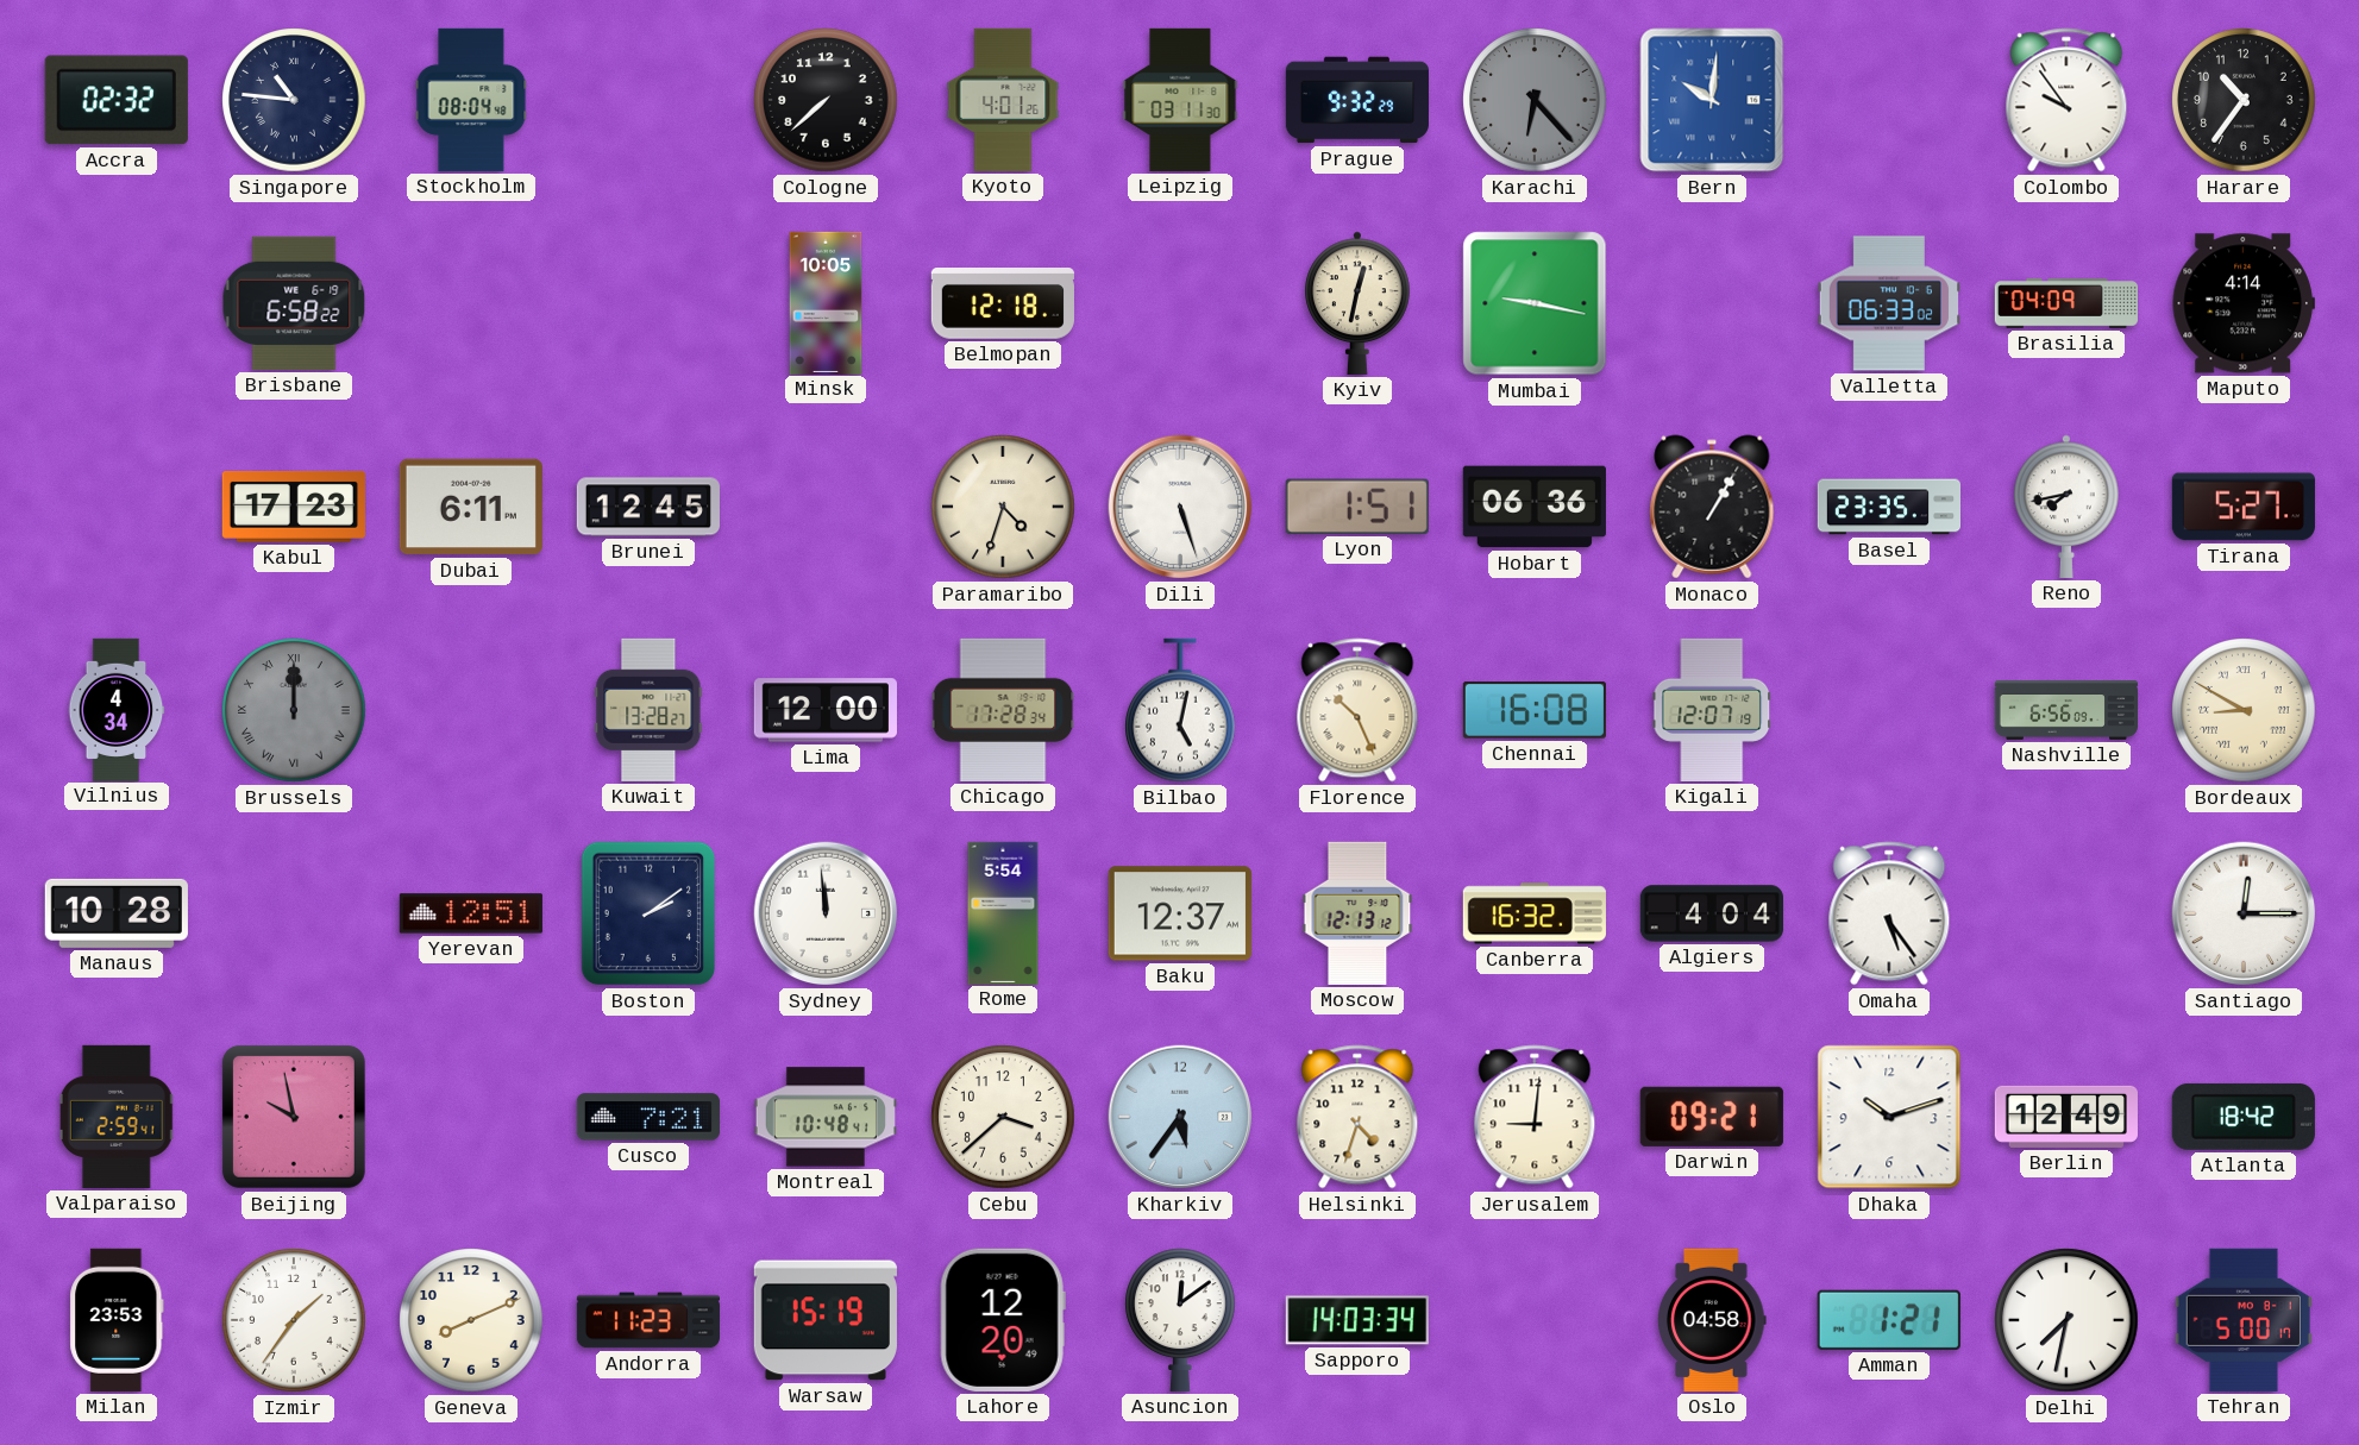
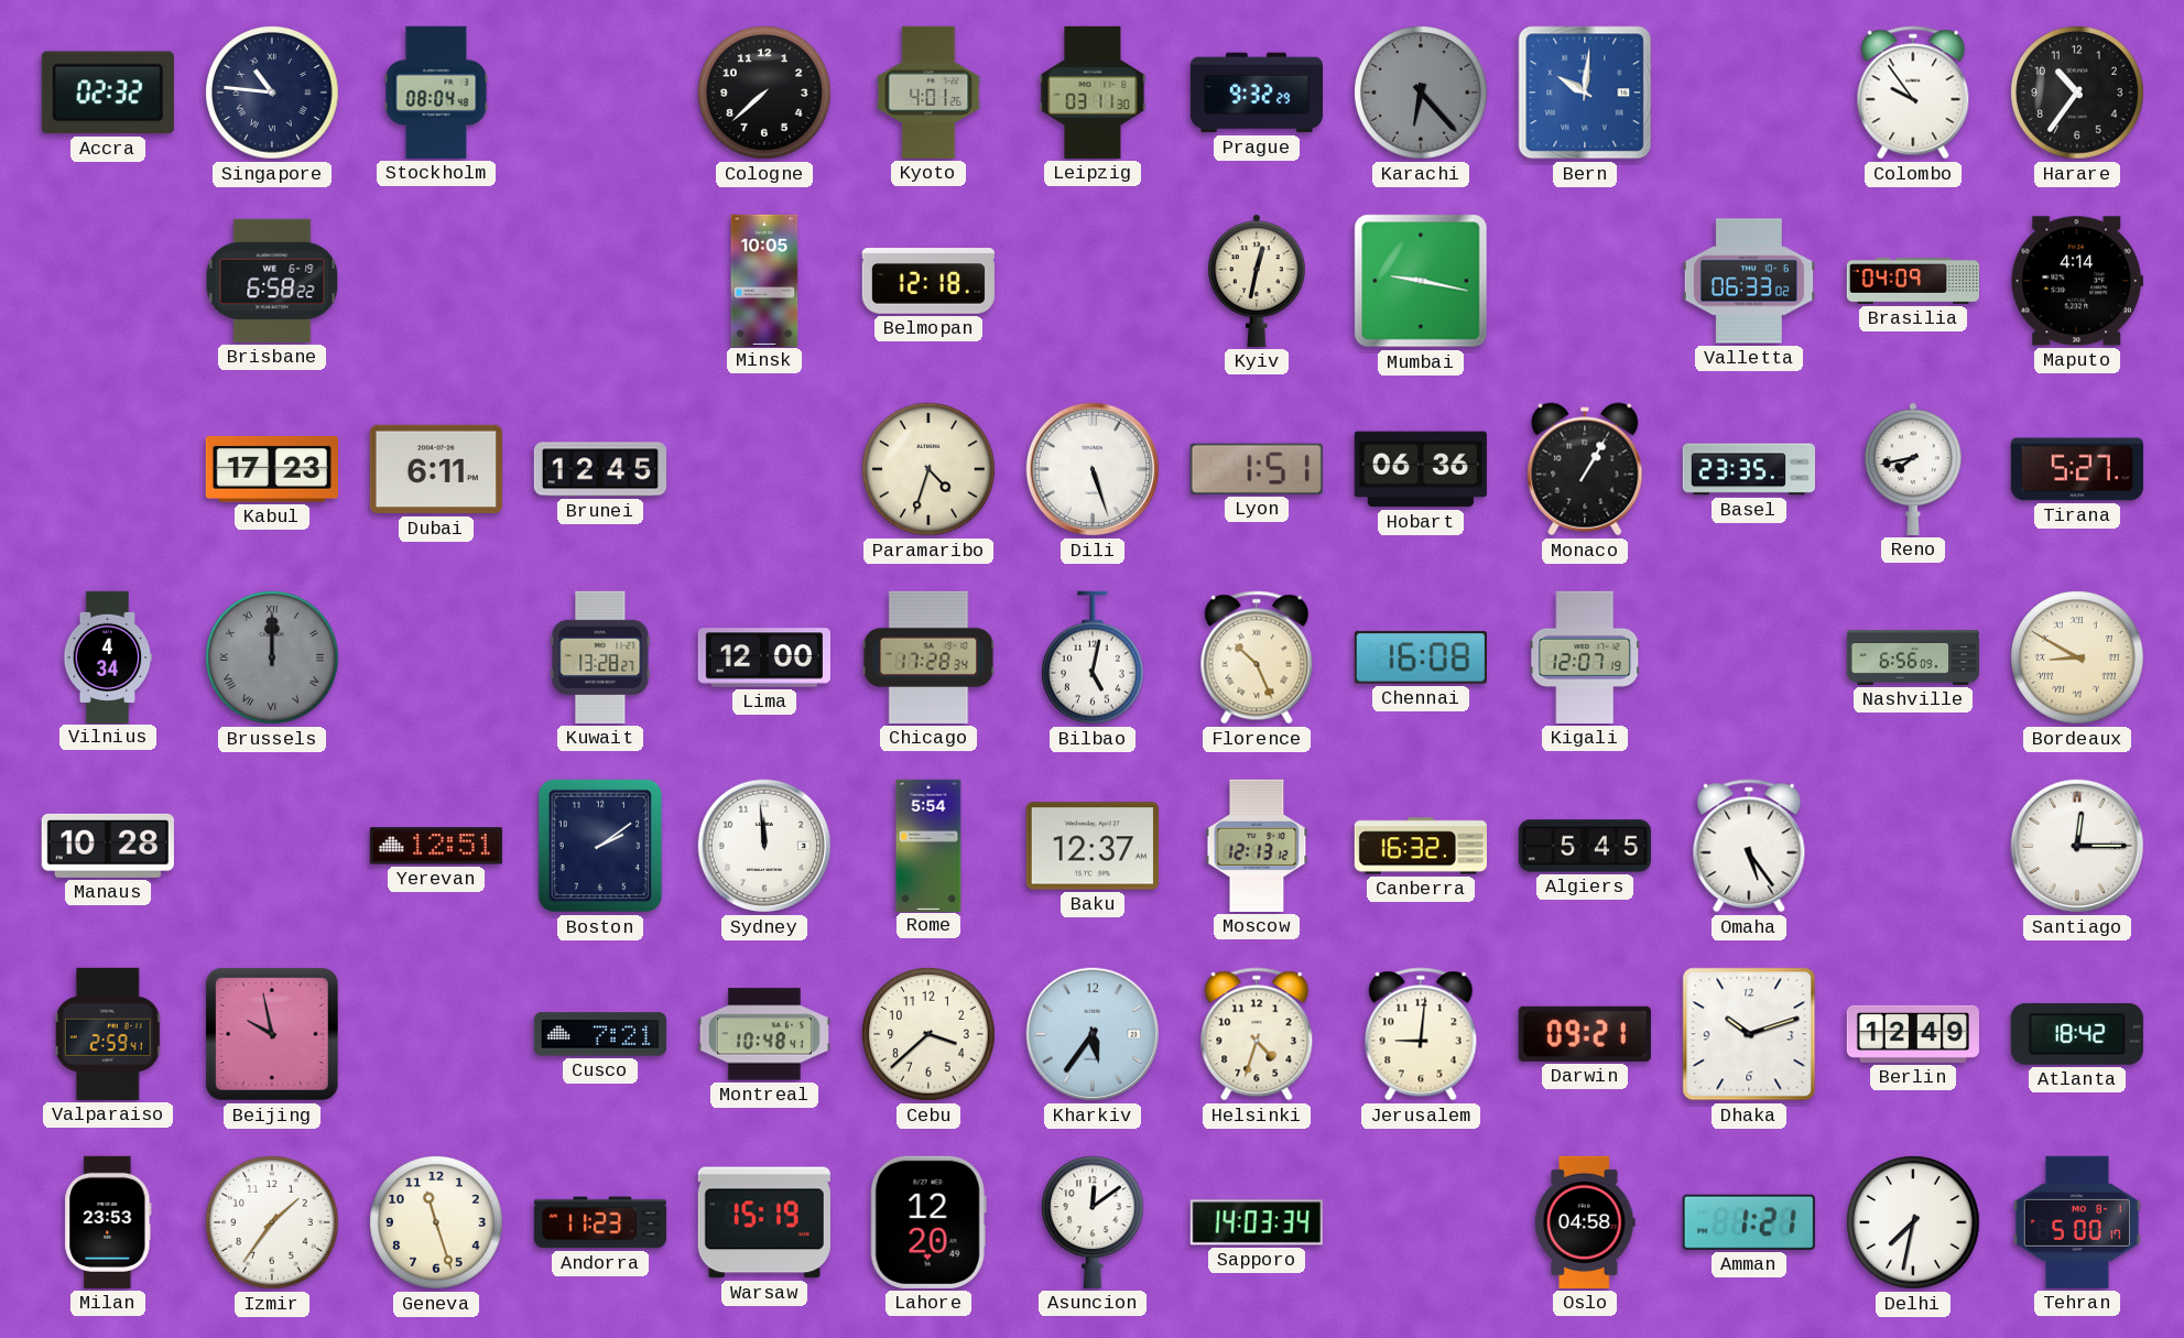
Algiers: 4:04 -> 5:45 (1585, 846)
Geneva: 8:11 -> 11:27 (436, 1222)
